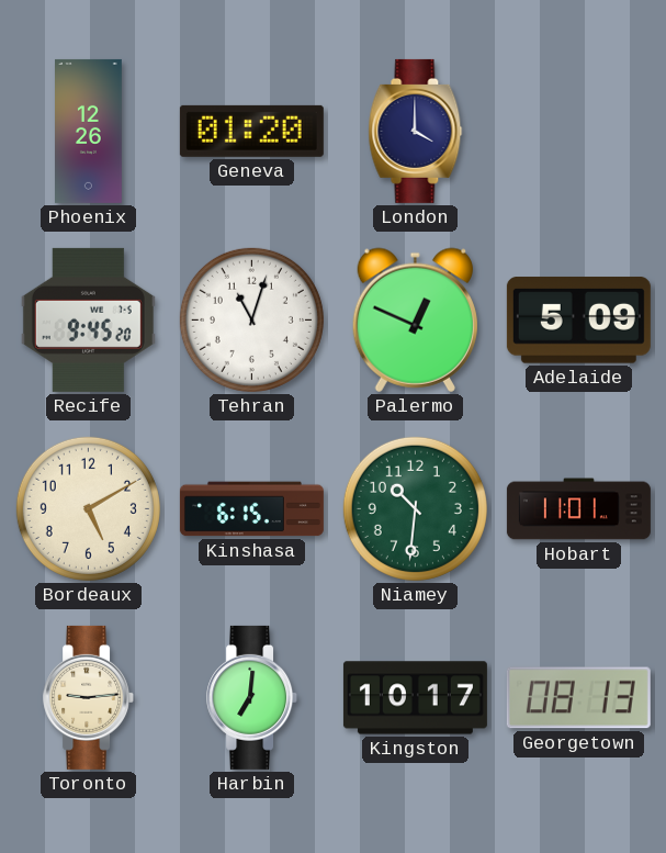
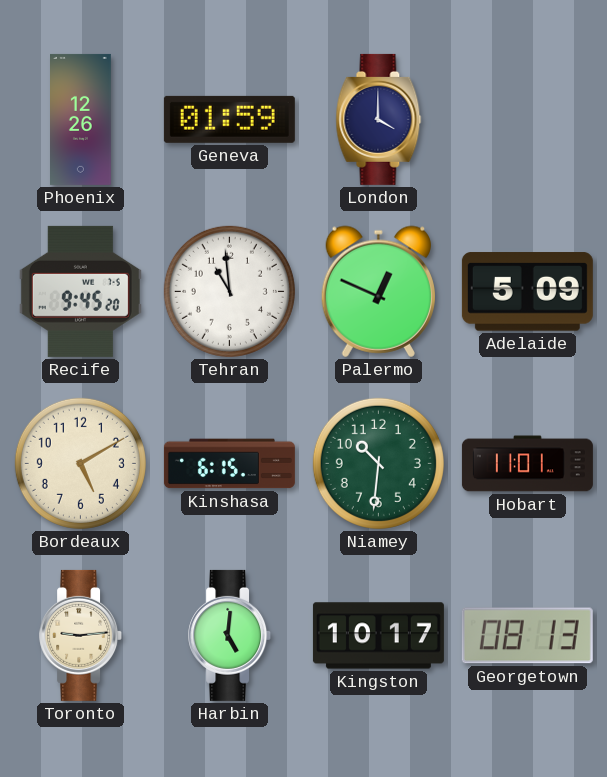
Geneva: 01:20 -> 01:59 (229, 119)
Tehran: 11:03 -> 10:59 (229, 291)
Harbin: 7:01 -> 5:01 (230, 635)
